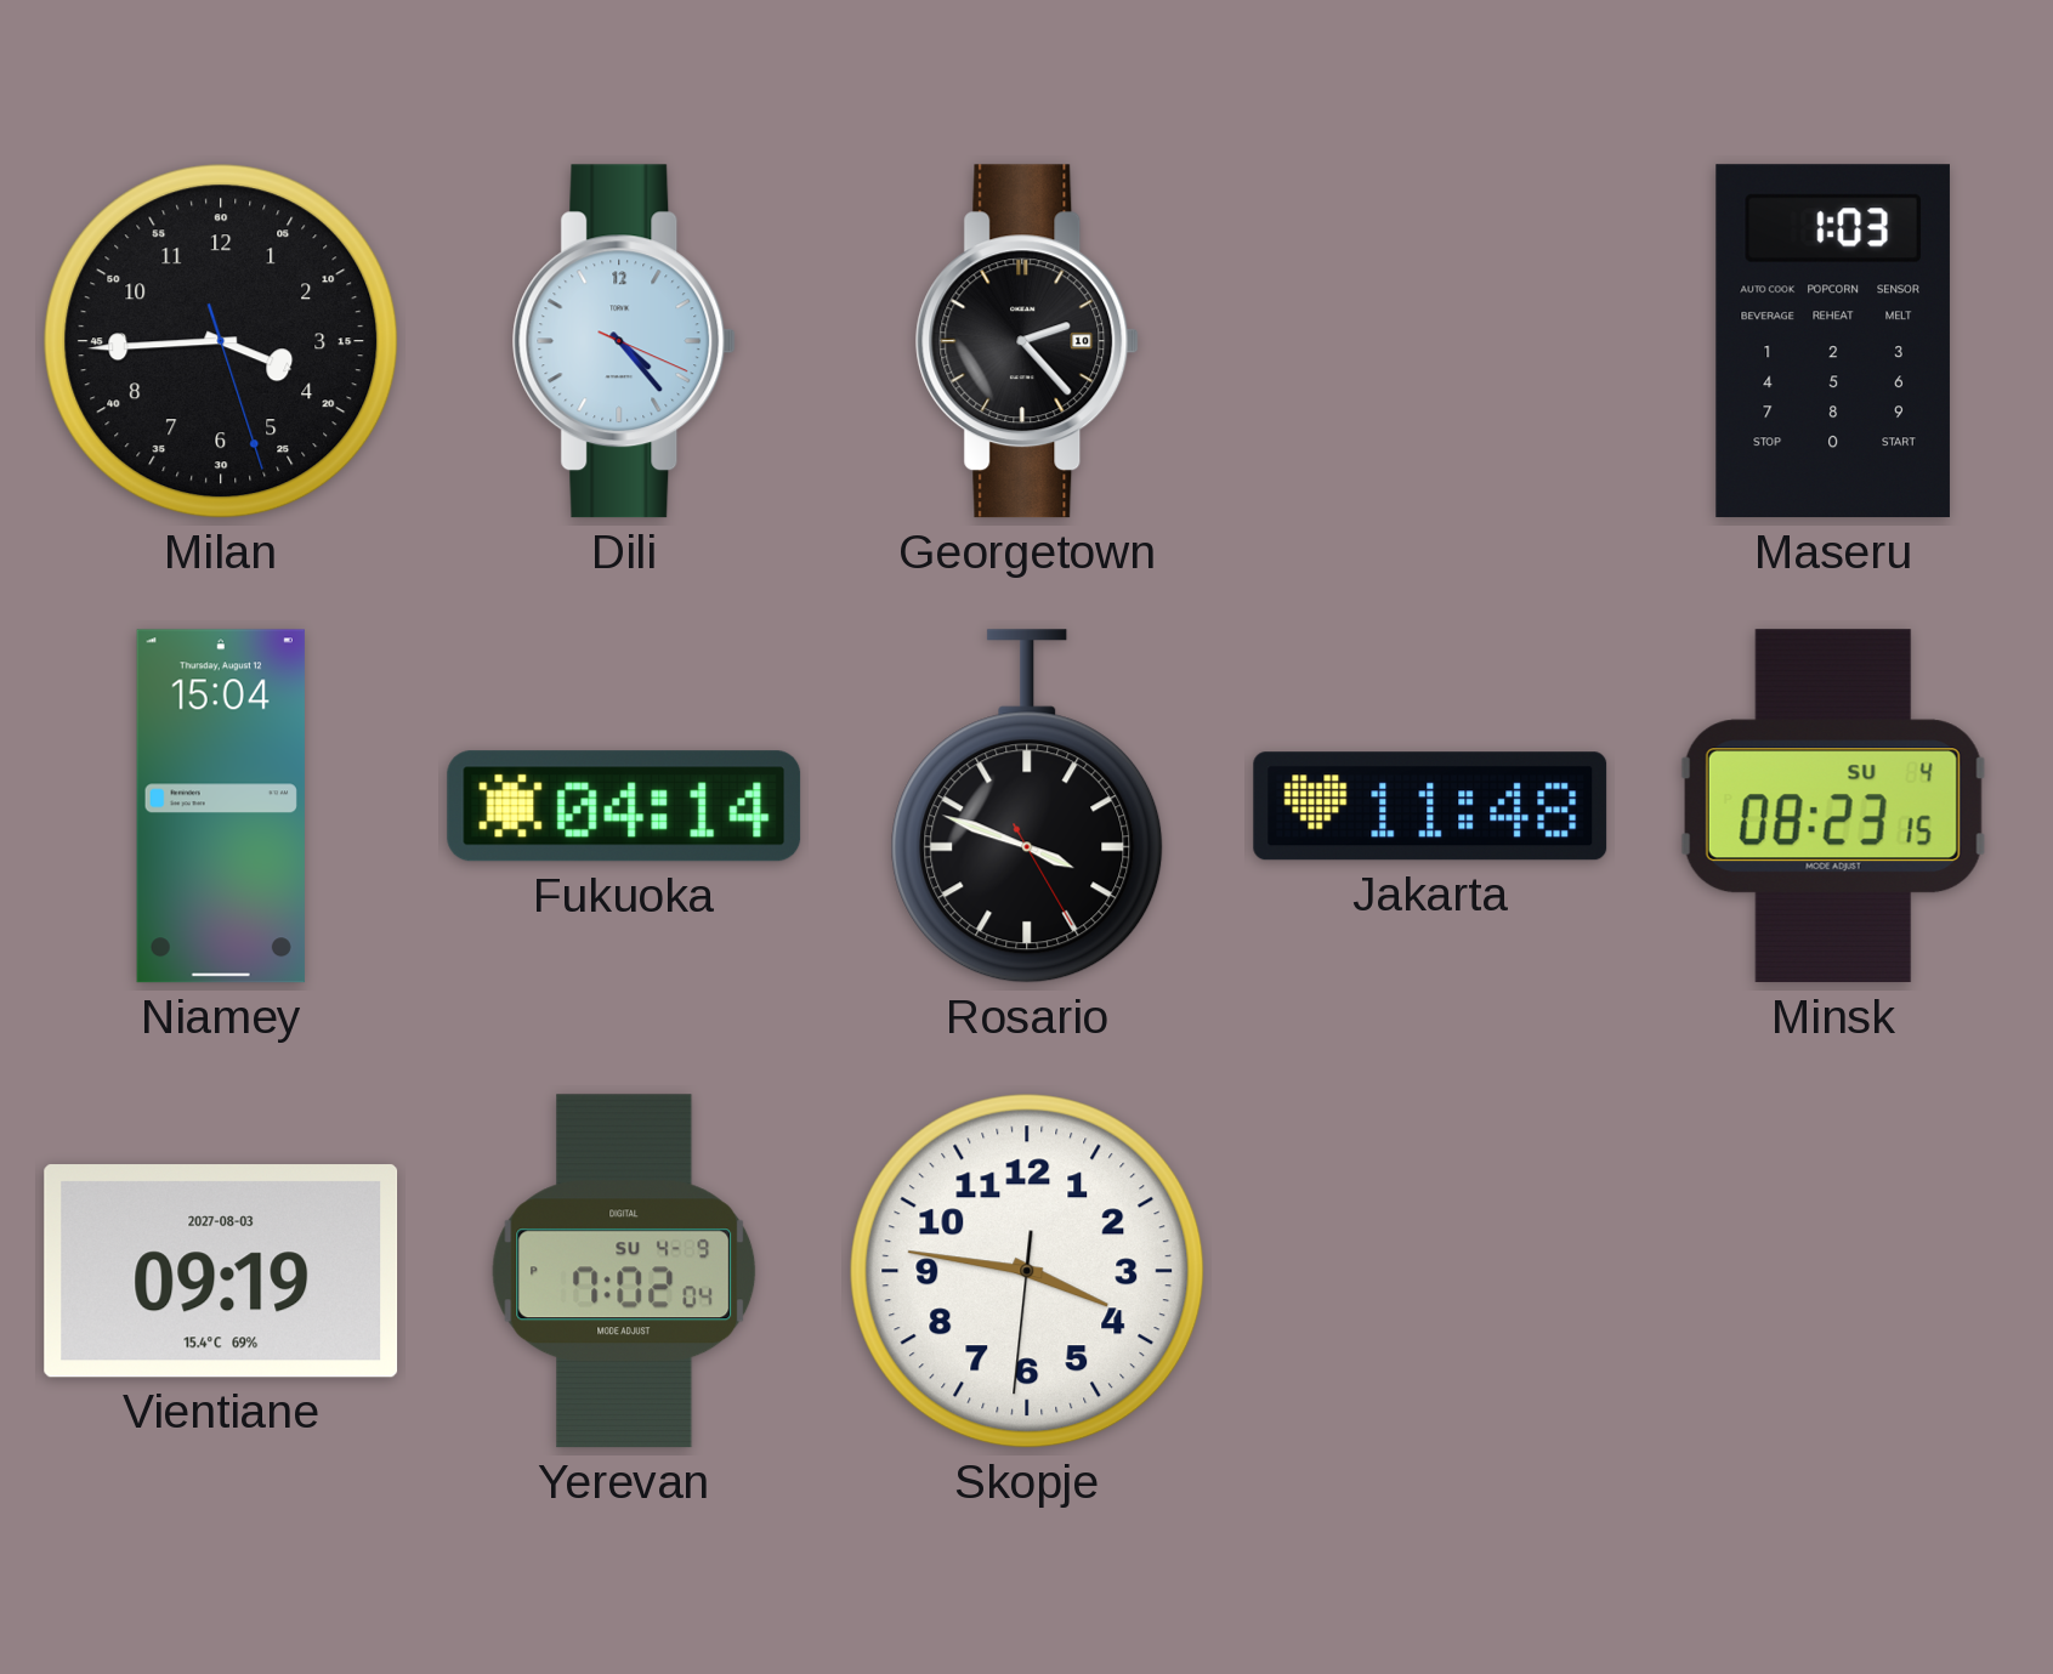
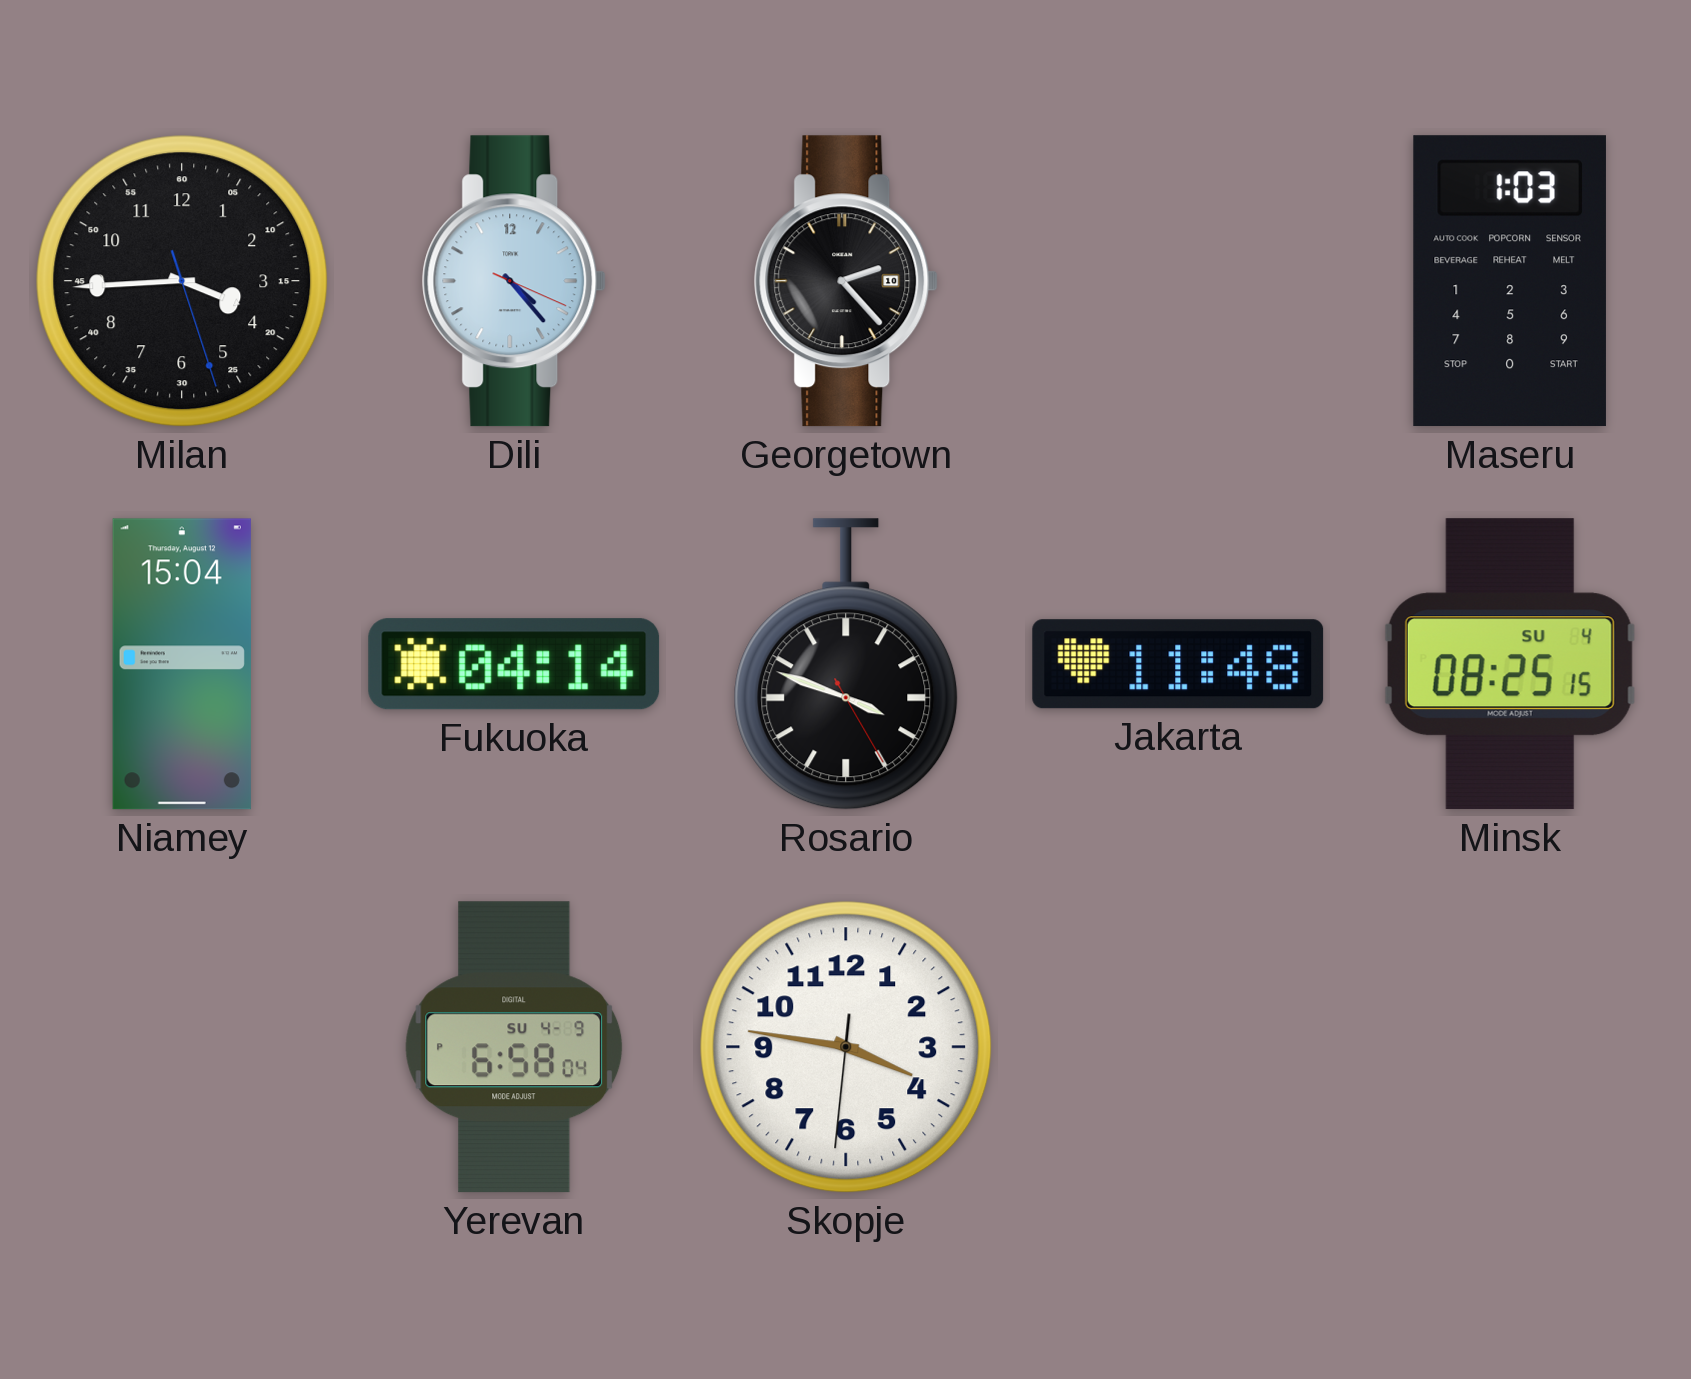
Minsk: 08:23 -> 08:25 (1510, 664)
Vientiane: 09:19 -> none (221, 1271)
Yerevan: 7:02 -> 6:58 (514, 1047)
